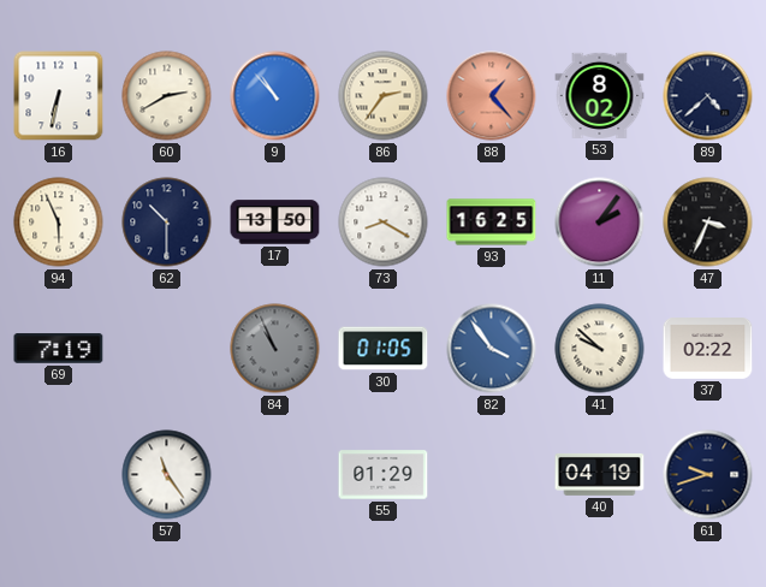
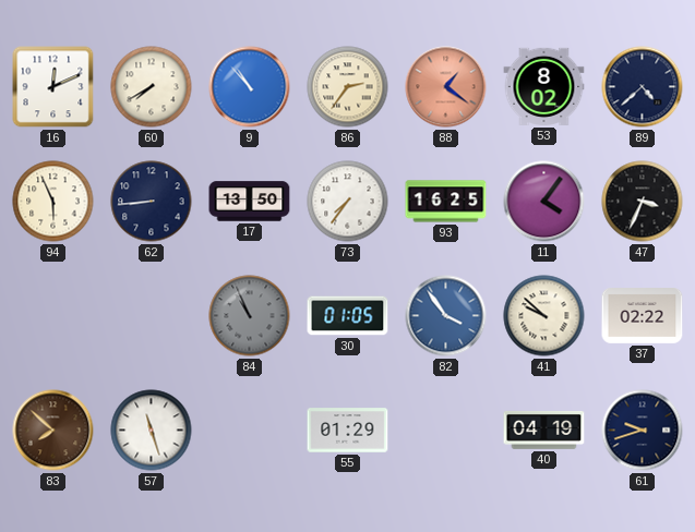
16: 6:32 -> 12:11 (53, 87)
60: 2:40 -> 7:40 (152, 87)
88: 1:23 -> 1:21 (446, 87)
62: 10:30 -> 8:44 (152, 202)
73: 8:20 -> 7:36 (348, 202)
11: 2:06 -> 4:06 (544, 202)
69: 7:19 -> none (59, 349)
83: none -> 7:52 (53, 431)
57: 11:24 -> 11:27 (152, 431)
